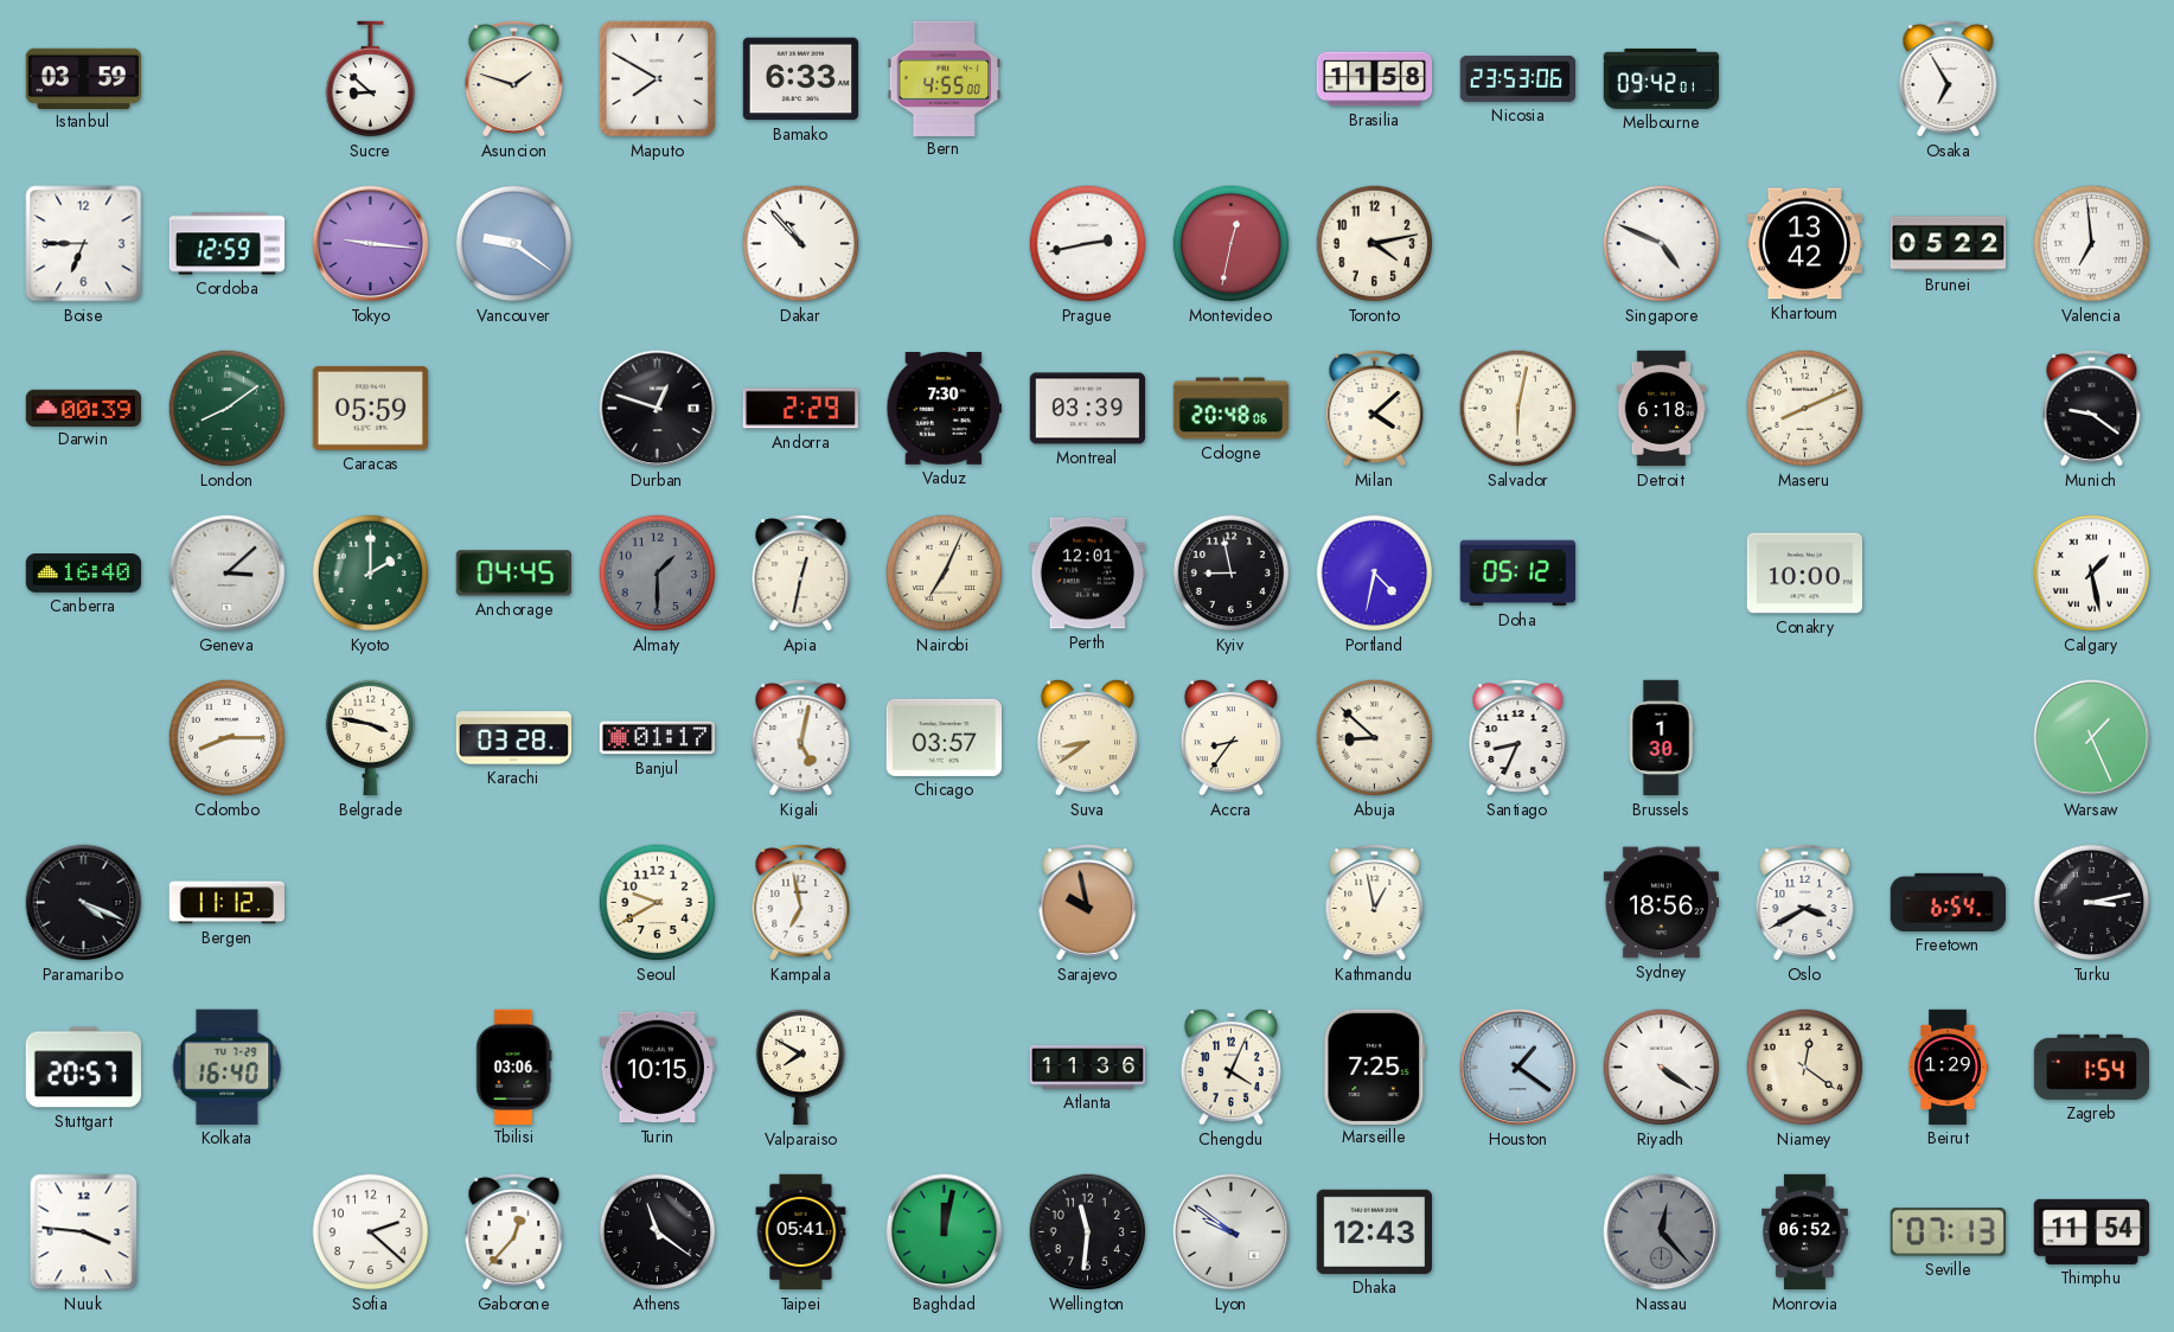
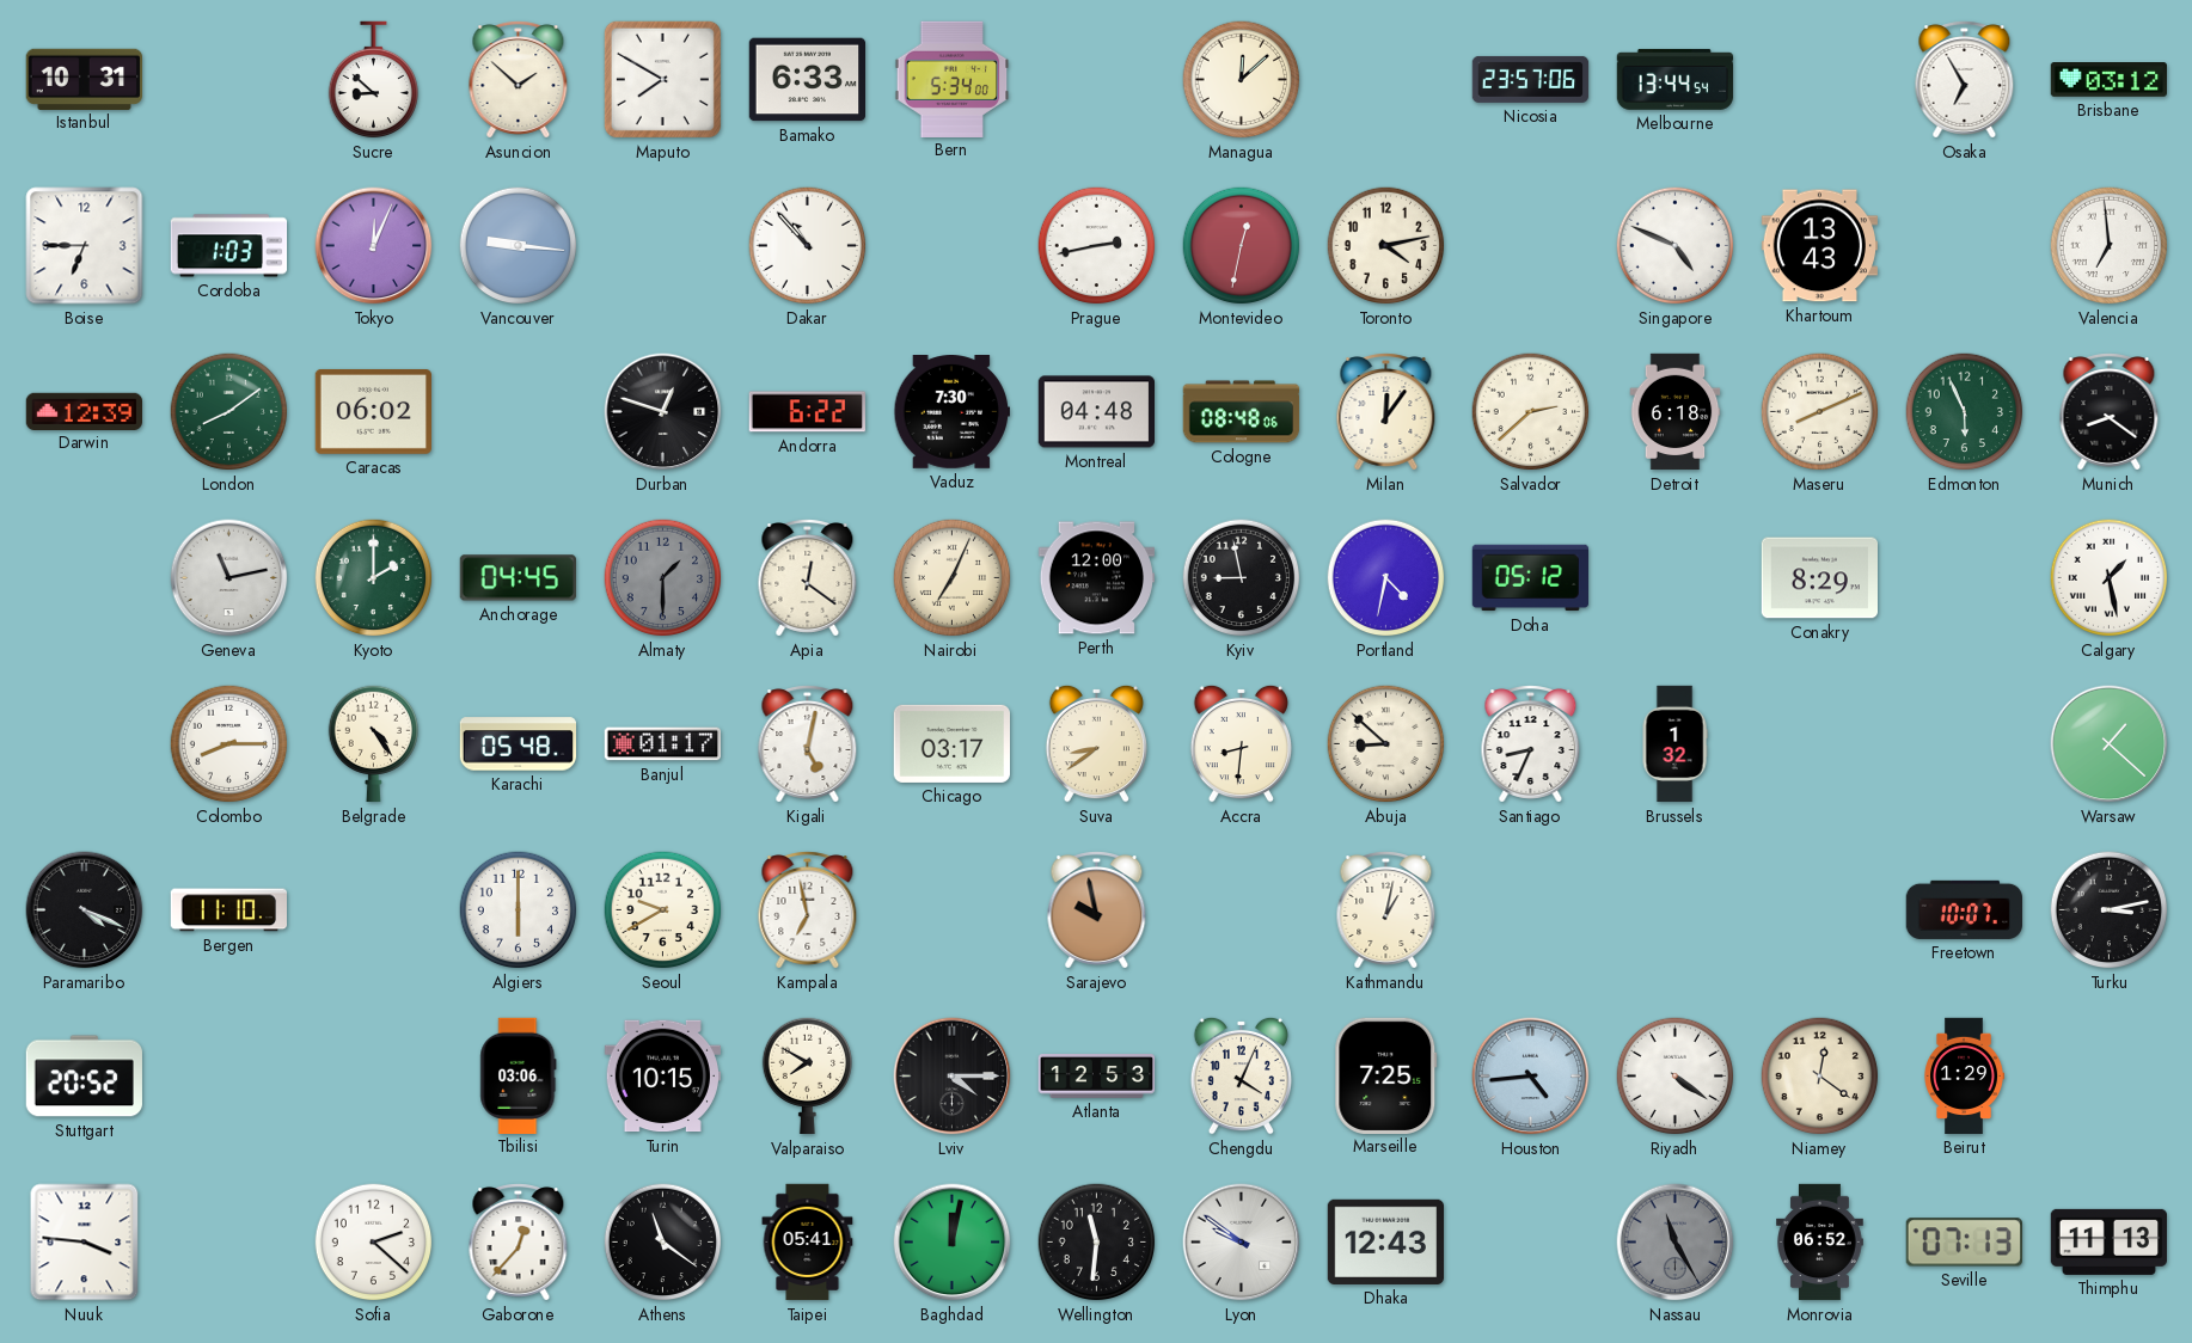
Istanbul: 03:59 -> 10:31 (84, 79)
Asuncion: 1:48 -> 1:52 (519, 80)
Bern: 4:55 -> 5:34 (953, 79)
Managua: none -> 12:08 (1242, 80)
Brasilia: 11:58 -> none (1375, 79)
Nicosia: 23:53 -> 23:57 (1531, 79)
Melbourne: 09:42 -> 13:44 (1676, 79)
Brisbane: none -> 03:12 (2110, 80)
Cordoba: 12:59 -> 1:03 (229, 246)
Tokyo: 9:16 -> 12:04 (374, 246)
Vancouver: 9:21 -> 9:16 (519, 246)
Khartoum: 13:42 -> 13:43 (1819, 246)
Brunei: 05:22 -> none (1949, 244)
Darwin: 00:39 -> 12:39 (84, 411)
Caracas: 05:59 -> 06:02 (373, 411)
Andorra: 2:29 -> 6:22 (807, 412)
Montreal: 03:39 -> 04:48 (1096, 412)
Cologne: 20:48 -> 08:48 (1242, 412)
Milan: 4:08 -> 12:06 (1386, 412)
Salvador: 6:02 -> 2:38 (1531, 412)
Edmonton: none -> 5:56 (1965, 412)
Munich: 9:21 -> 8:21 (2110, 412)
Canberra: 16:40 -> none (84, 574)
Geneva: 3:08 -> 11:13 (229, 578)
Apia: 12:32 -> 12:21 (808, 578)
Perth: 12:01 -> 12:00 (1096, 578)
Conakry: 10:00 -> 8:29 (1820, 578)
Belgrade: 3:47 -> 4:24 (373, 744)
Karachi: 03:28 -> 05:48 (518, 744)
Chicago: 03:57 -> 03:17 (951, 743)
Accra: 8:36 -> 8:31 (1241, 743)
Brussels: 1:30 -> 1:32 (1674, 744)
Warsaw: 1:26 -> 1:22 (2110, 744)
Bergen: 11:12 -> 11:10 (228, 910)
Algiers: none -> 6:00 (519, 910)
Kathmandu: 12:58 -> 1:02 (1386, 910)
Sydney: 18:56 -> none (1661, 903)
Oslo: 3:40 -> none (1805, 903)
Freetown: 6:54 -> 10:07 (1964, 909)
Stuttgart: 20:57 -> 20:52 (84, 1077)
Kolkata: 16:40 -> none (228, 1067)
Lviv: none -> 4:15 (953, 1077)
Atlanta: 11:36 -> 12:53 (1097, 1077)
Houston: 1:21 -> 4:44 (1531, 1077)
Zagreb: 1:54 -> none (2091, 1067)
Nassau: 12:23 -> 11:25 (1676, 1243)
Thimphu: 11:54 -> 11:13 (2108, 1241)
